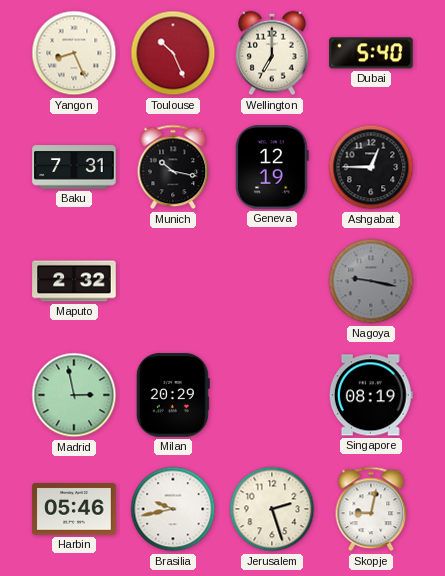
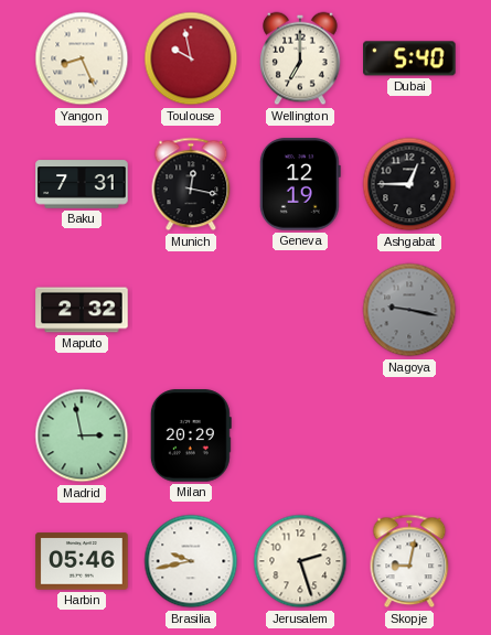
Toulouse: 10:26 -> 9:58 (191, 58)
Munich: 10:17 -> 12:17 (191, 184)
Singapore: 08:19 -> none (371, 395)
